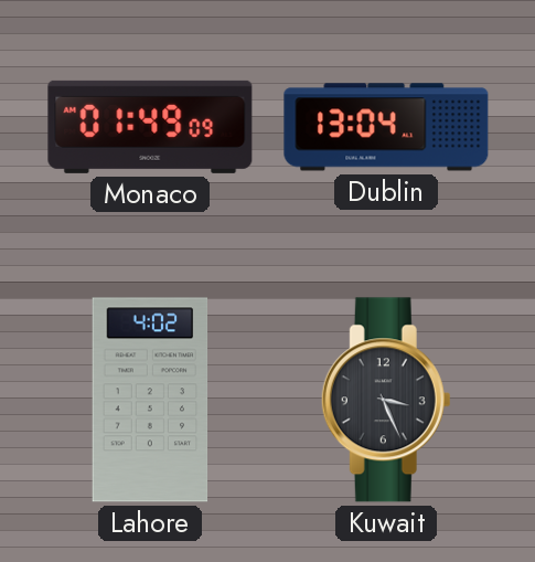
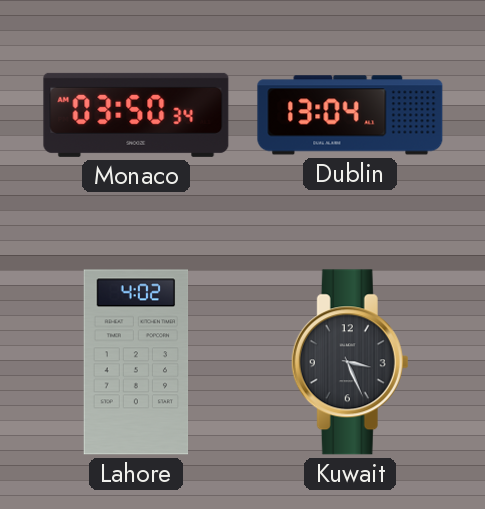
Monaco: 01:49 -> 03:50 (136, 115)
